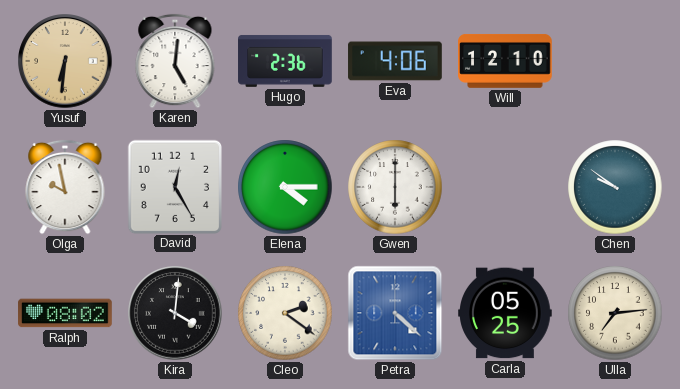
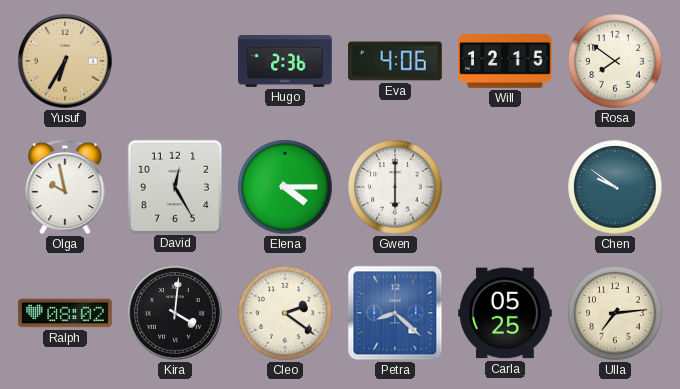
Yusuf: 6:31 -> 6:35 (65, 61)
Karen: 5:01 -> none (175, 61)
Will: 12:10 -> 12:15 (505, 61)
Rosa: none -> 7:51 (615, 61)
Petra: 4:22 -> 8:22 (395, 313)
